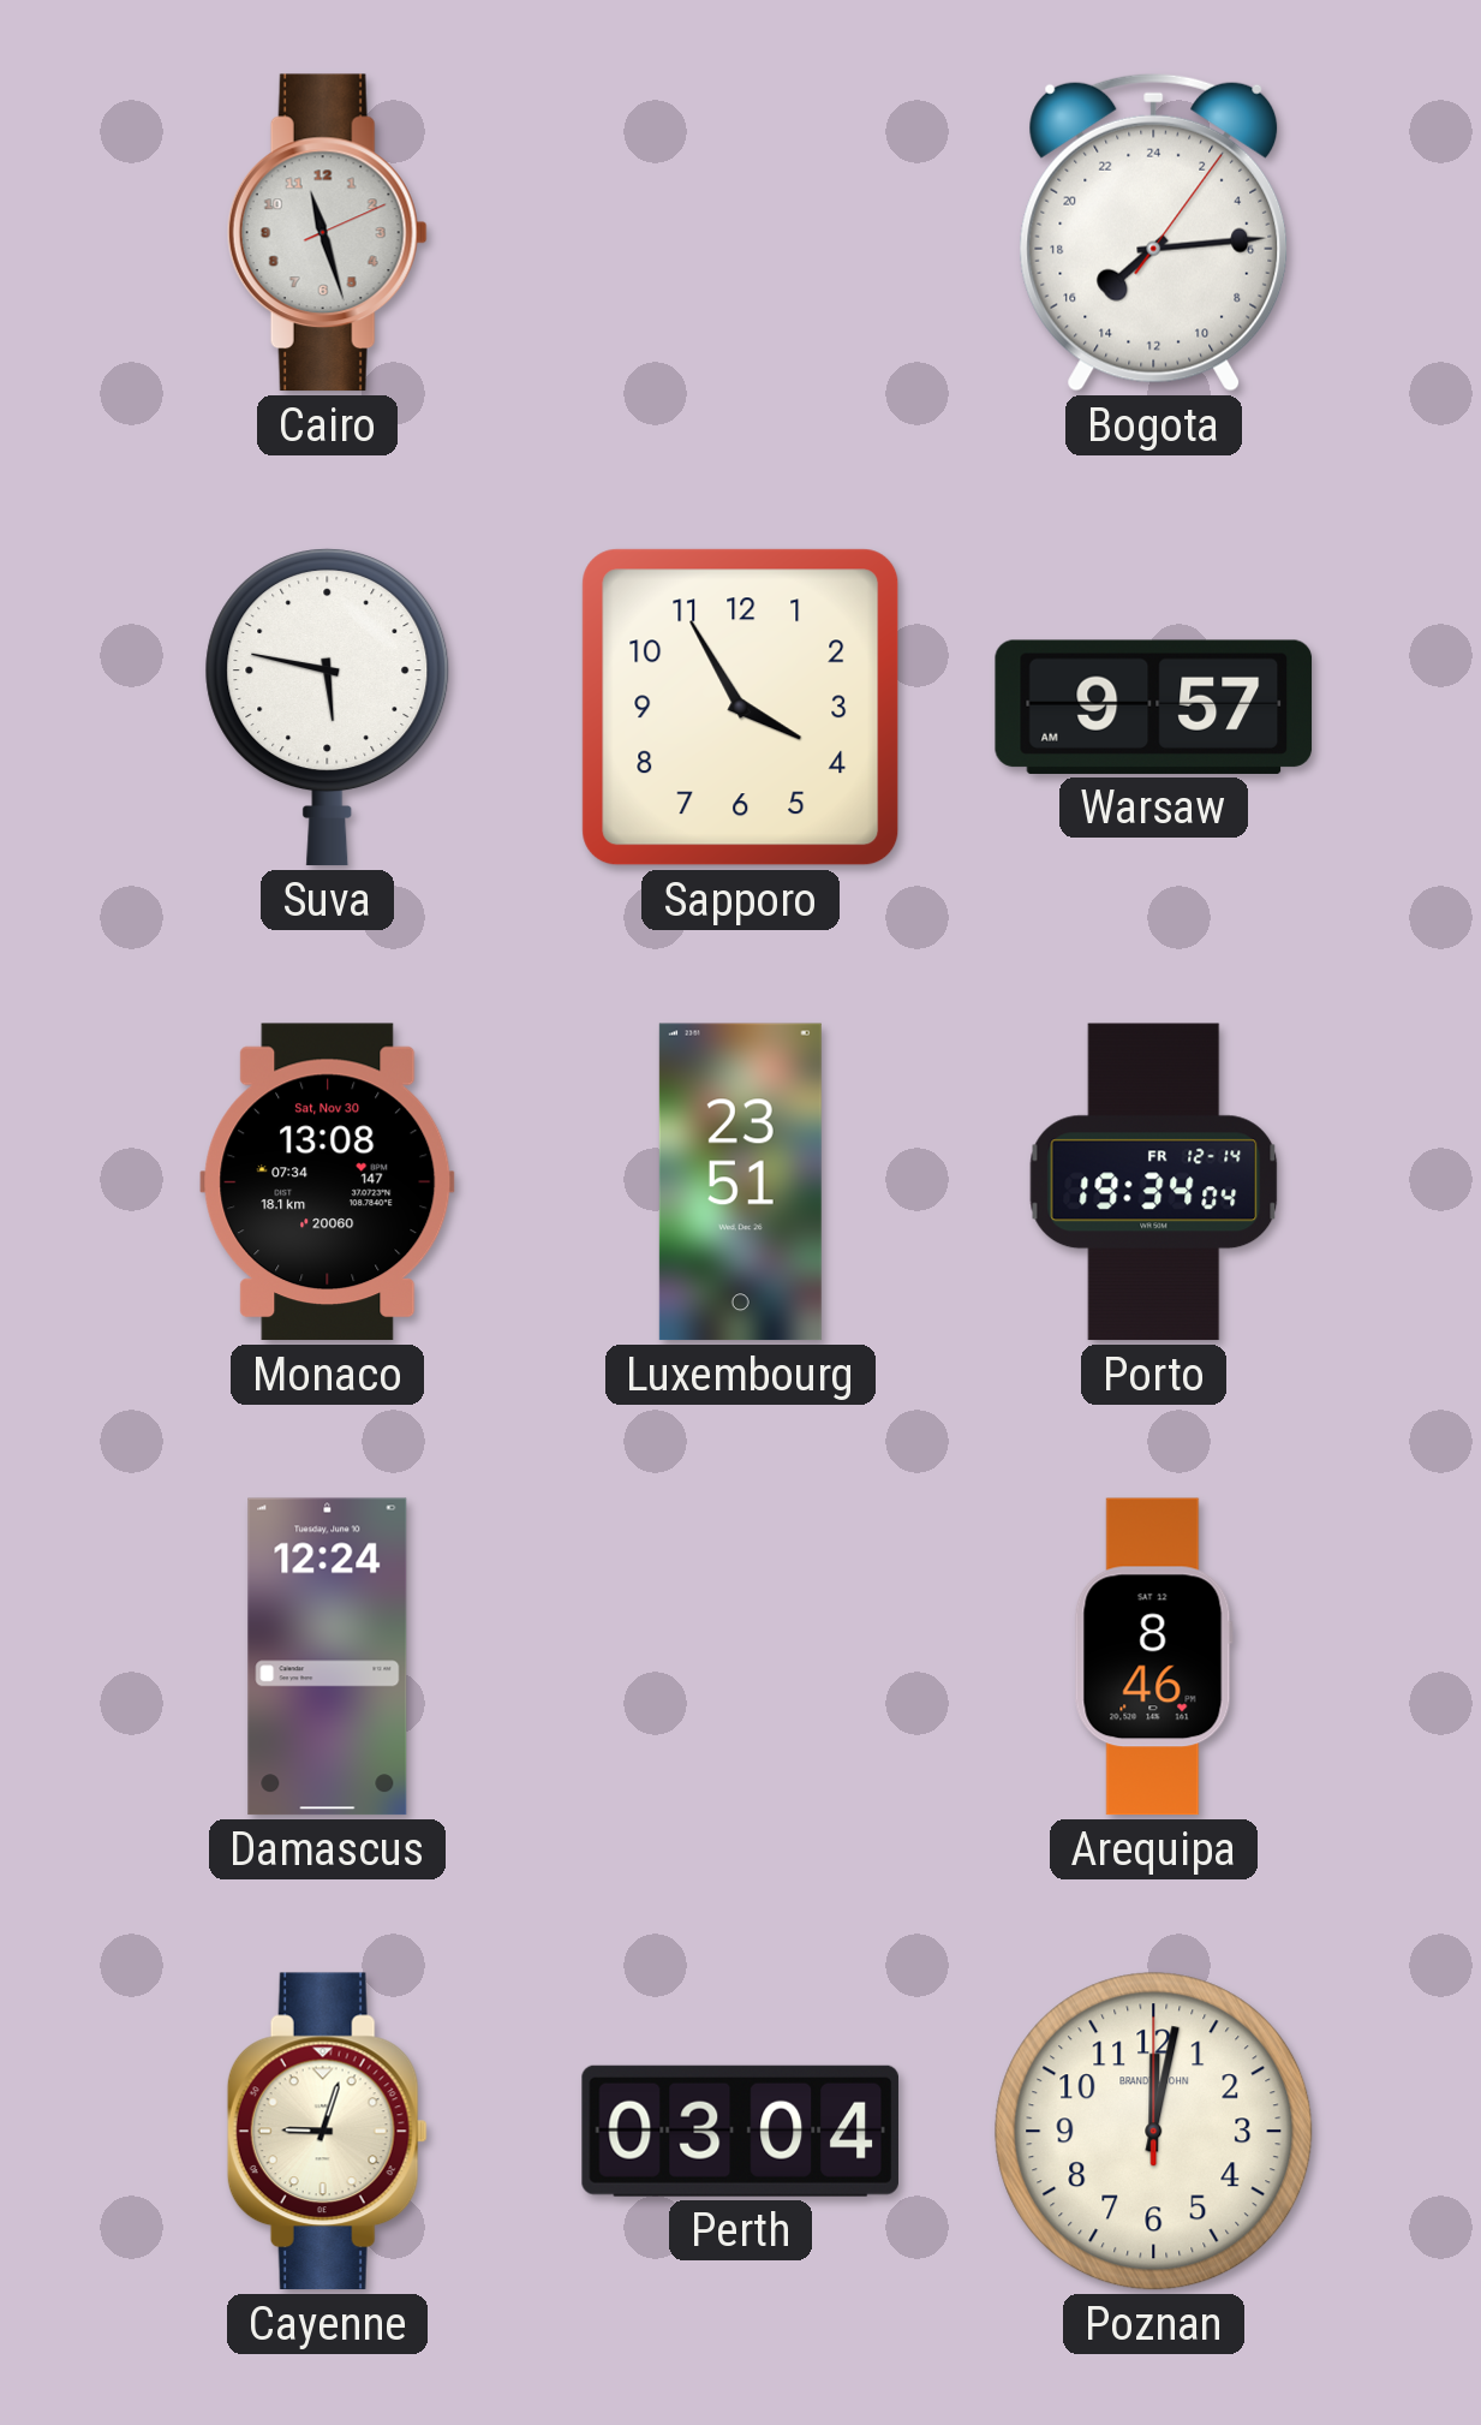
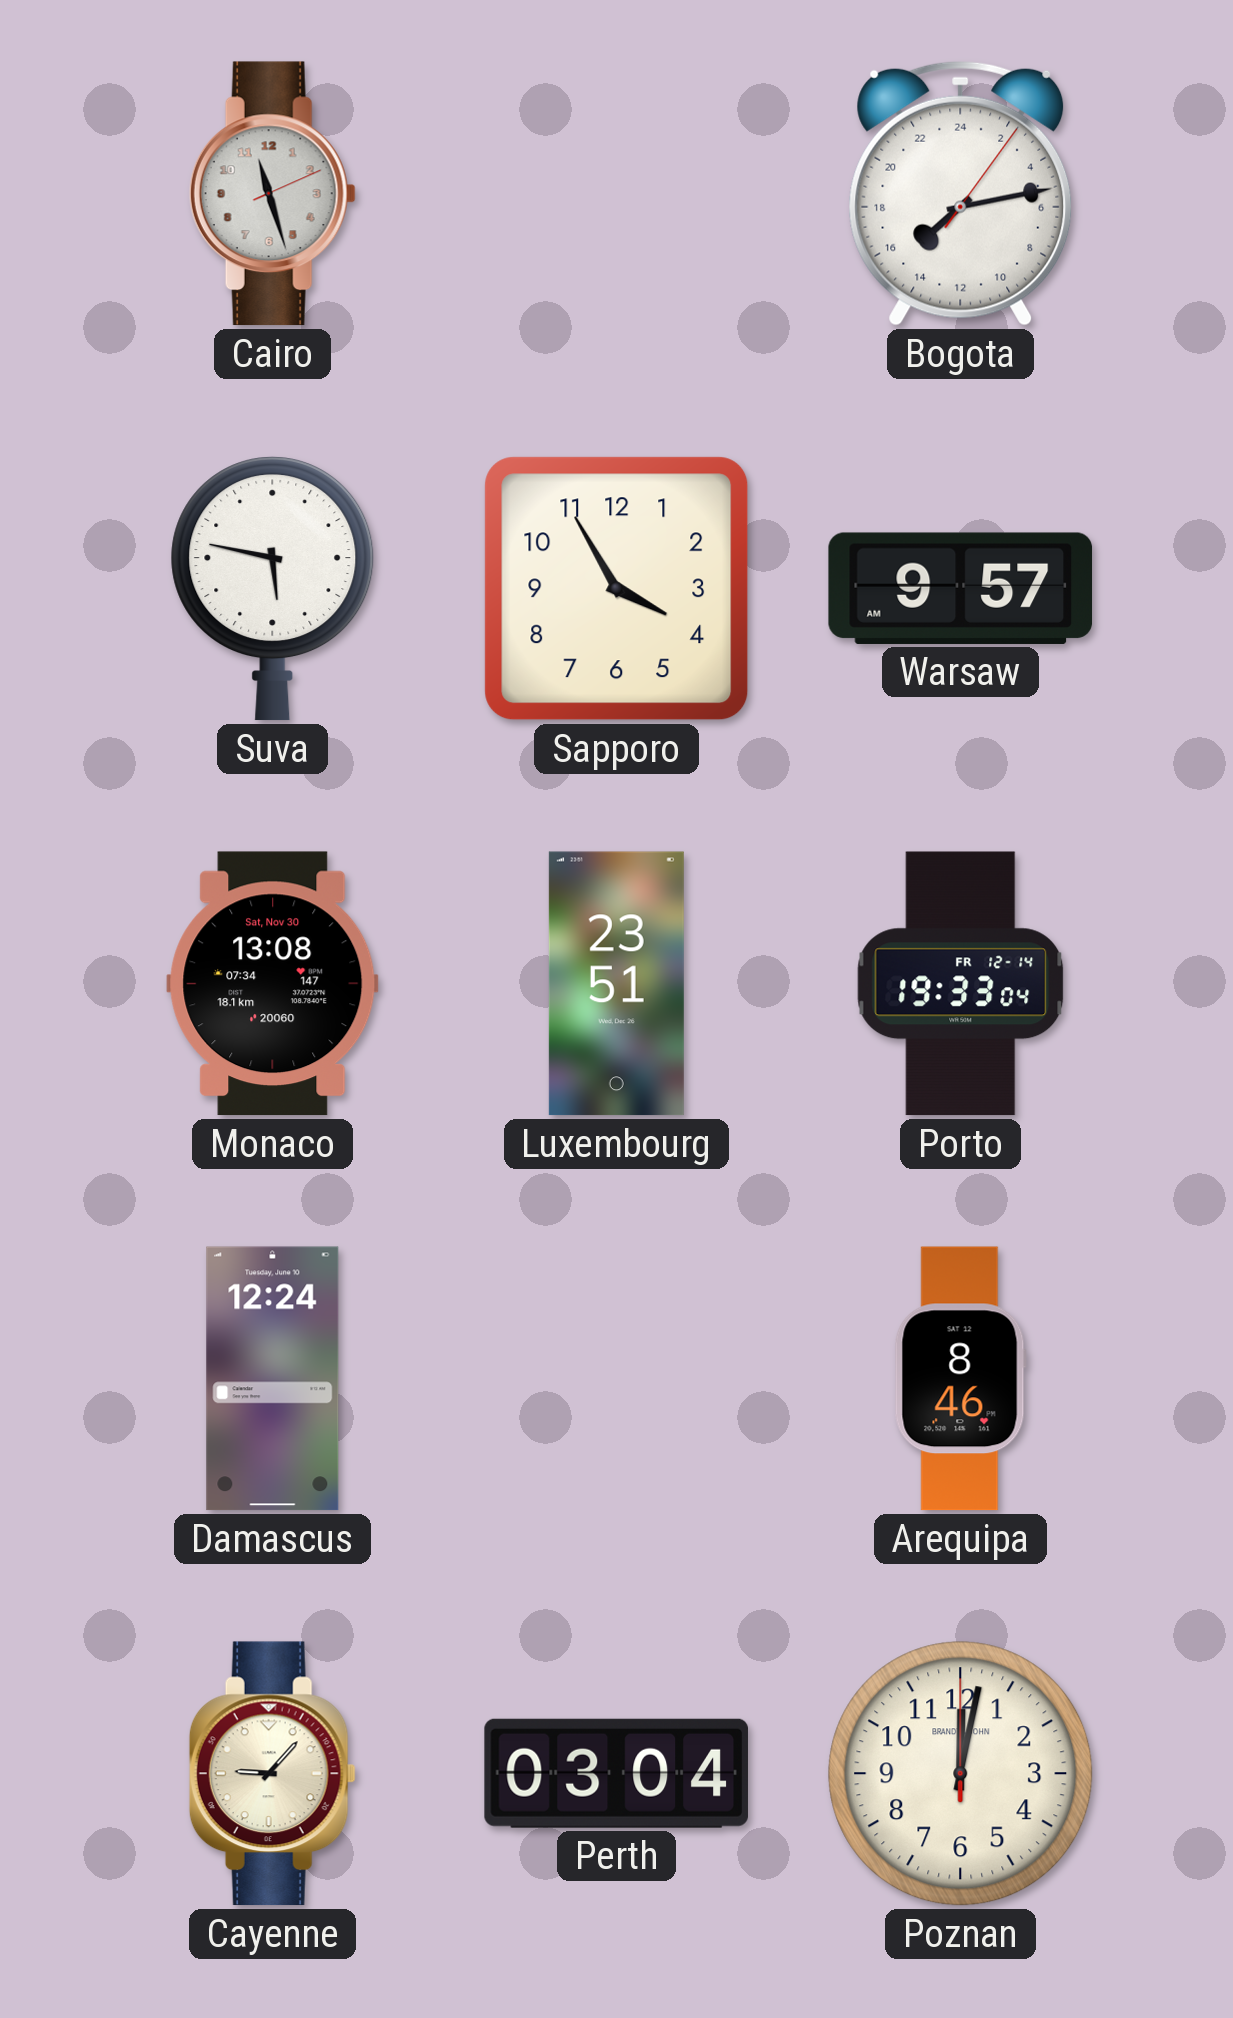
Bogota: 15:14 -> 15:13 (961, 193)
Porto: 19:34 -> 19:33 (961, 984)
Cayenne: 9:03 -> 9:07 (272, 1774)
